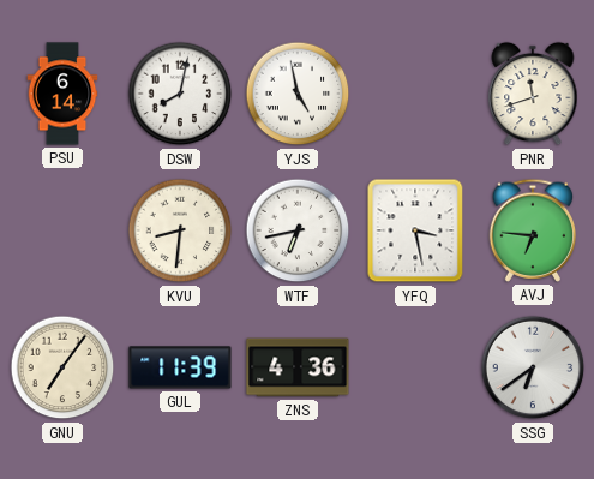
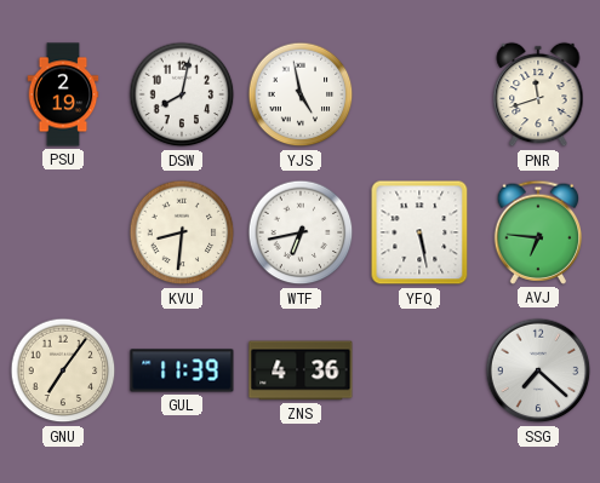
PSU: 6:14 -> 2:19 (63, 94)
YFQ: 3:28 -> 5:28 (419, 232)
SSG: 6:39 -> 7:22 (538, 370)
